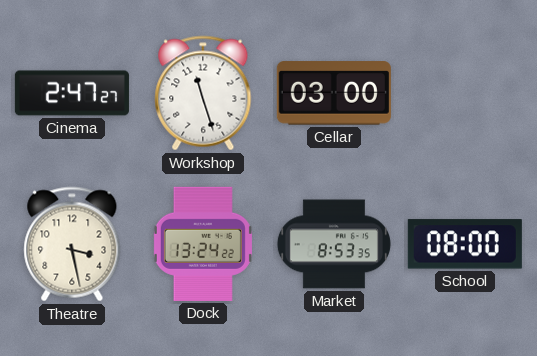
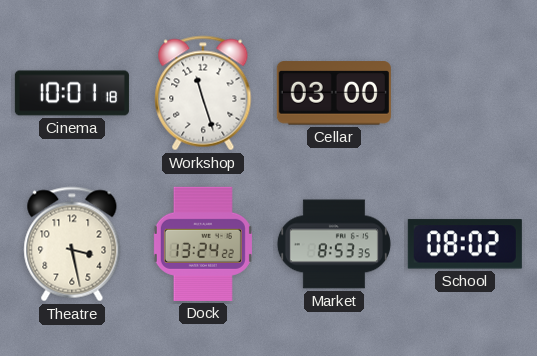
Cinema: 2:47 -> 10:01 (72, 93)
School: 08:00 -> 08:02 (465, 244)
